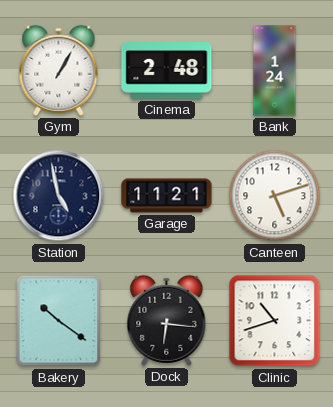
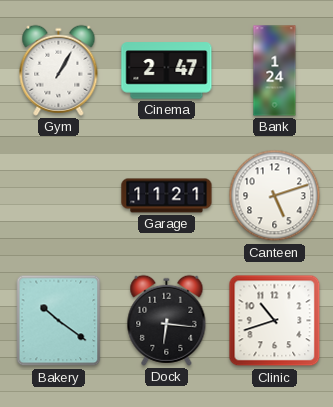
Cinema: 2:48 -> 2:47 (167, 71)
Station: 4:58 -> none (59, 196)
